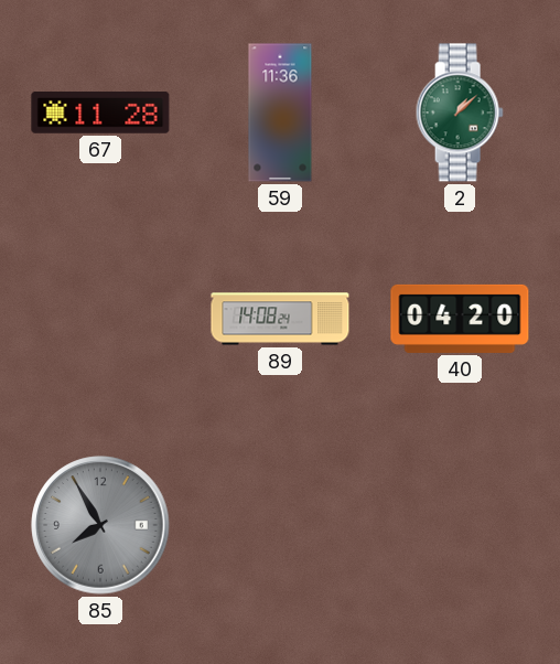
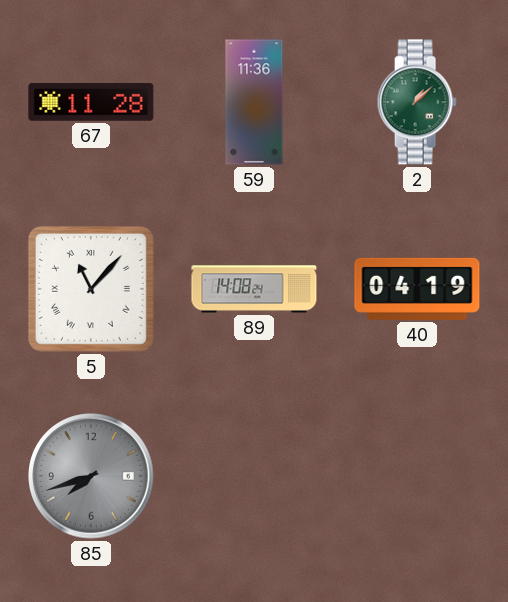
5: none -> 11:07 (91, 289)
40: 04:20 -> 04:19 (417, 289)
85: 7:55 -> 7:42 (91, 476)
